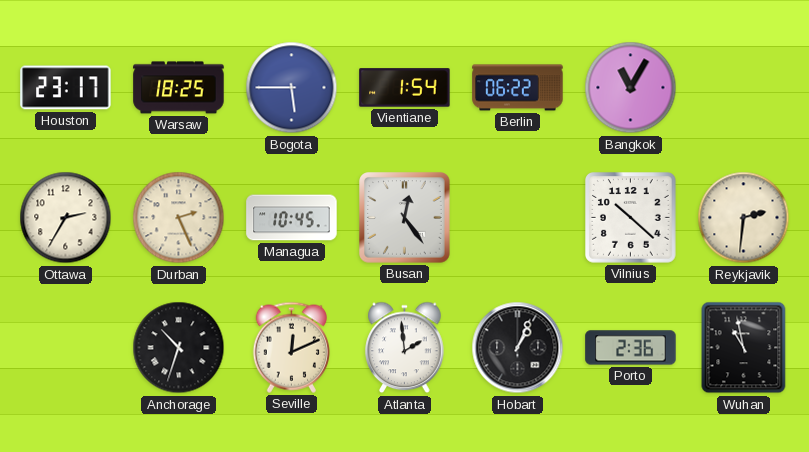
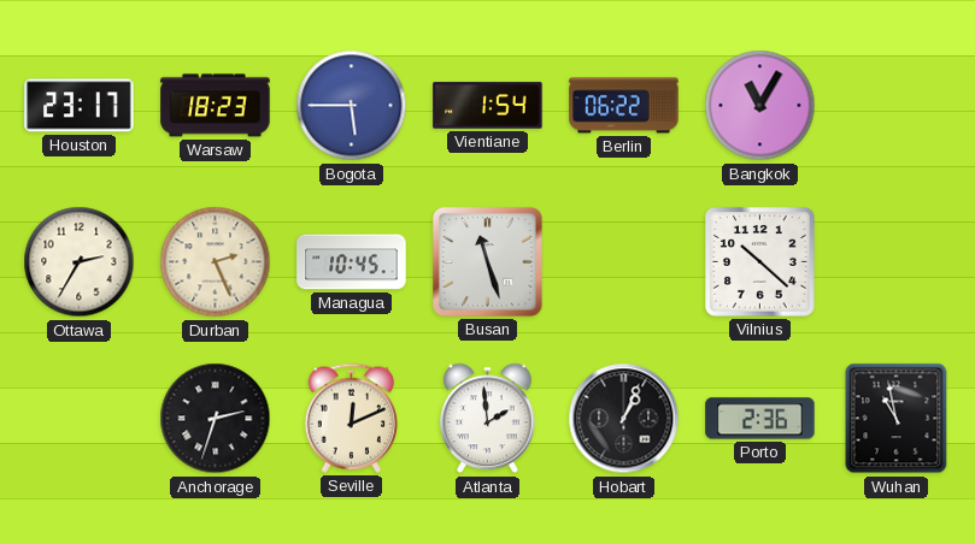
Warsaw: 18:25 -> 18:23 (216, 106)
Busan: 12:24 -> 11:27 (488, 262)
Reykjavik: 2:31 -> none (744, 218)
Anchorage: 10:33 -> 2:33 (216, 419)
